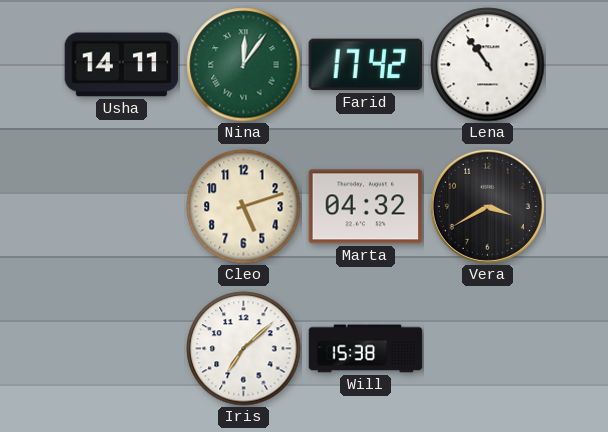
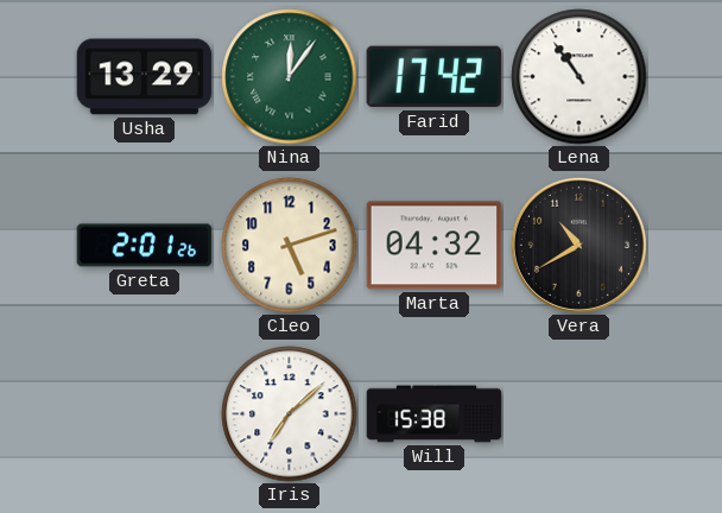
Usha: 14:11 -> 13:29 (145, 77)
Greta: none -> 2:01 (145, 246)
Vera: 3:40 -> 10:40 (578, 245)
